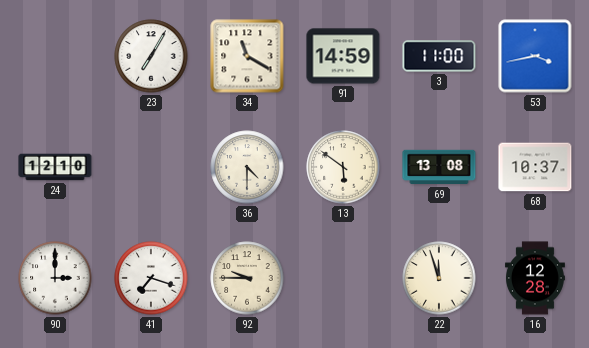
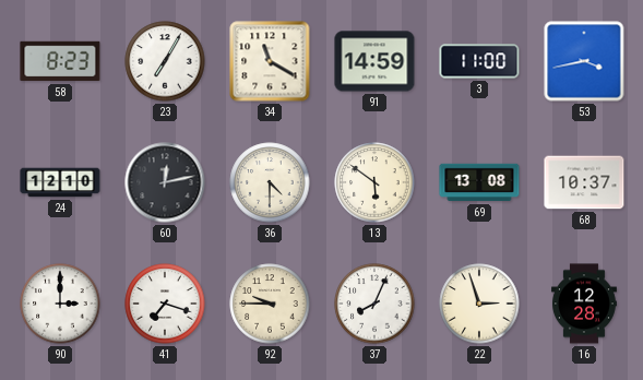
58: none -> 8:23 (60, 61)
60: none -> 12:13 (165, 182)
37: none -> 8:04 (374, 304)
22: 11:57 -> 2:57 (479, 304)
